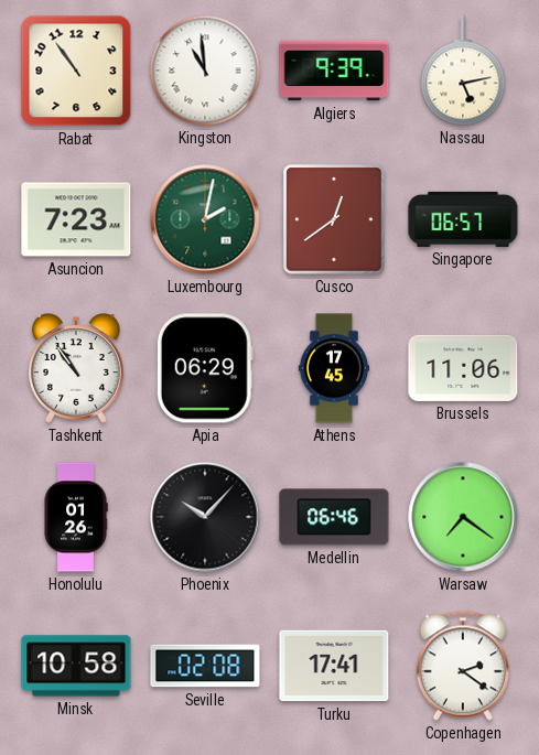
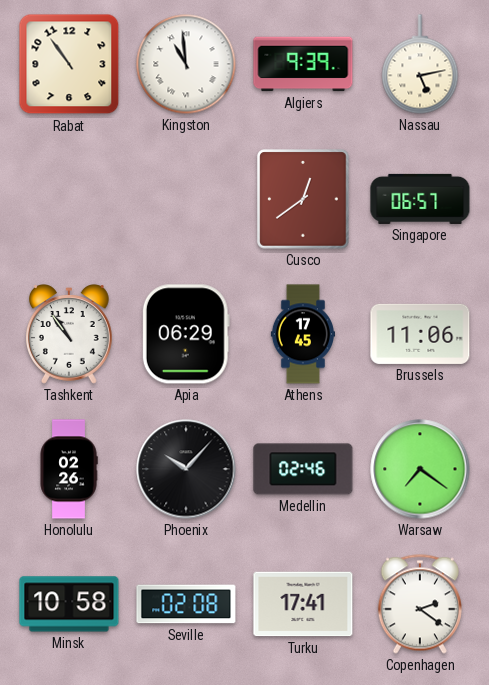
Asuncion: 7:23 -> none (76, 219)
Luxembourg: 2:02 -> none (205, 219)
Honolulu: 01:26 -> 02:26 (69, 469)
Medellin: 06:46 -> 02:46 (303, 469)
